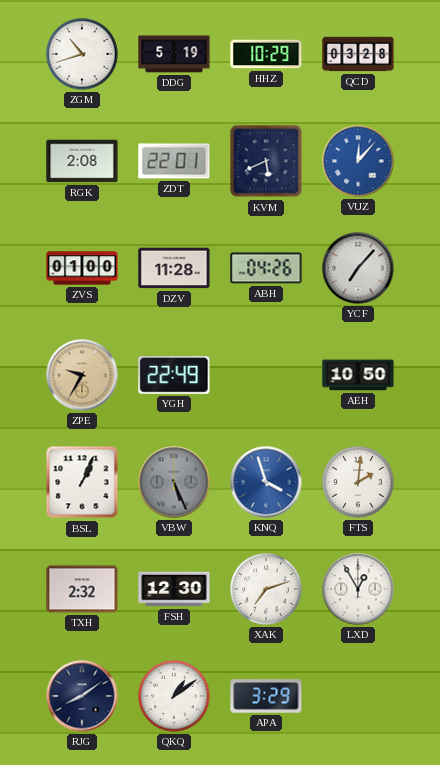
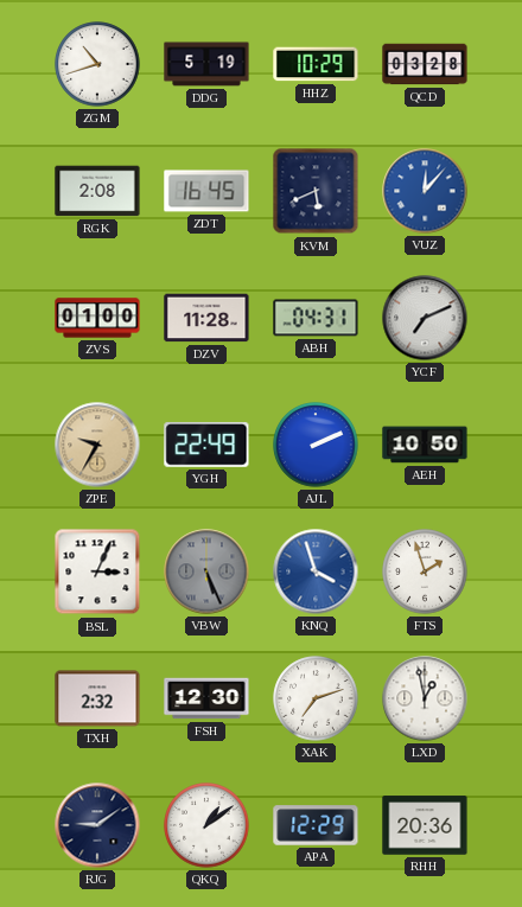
ZDT: 22:01 -> 16:45 (206, 191)
ABH: 04:26 -> 04:31 (316, 318)
YCF: 7:07 -> 7:11 (425, 318)
AJL: none -> 2:11 (316, 445)
BSL: 1:04 -> 3:04 (97, 571)
FTS: 2:01 -> 1:57 (425, 571)
LXD: 12:55 -> 12:58 (425, 698)
RJG: 8:09 -> 9:09 (97, 825)
APA: 3:29 -> 12:29 (316, 825)
RHH: none -> 20:36 (425, 825)
